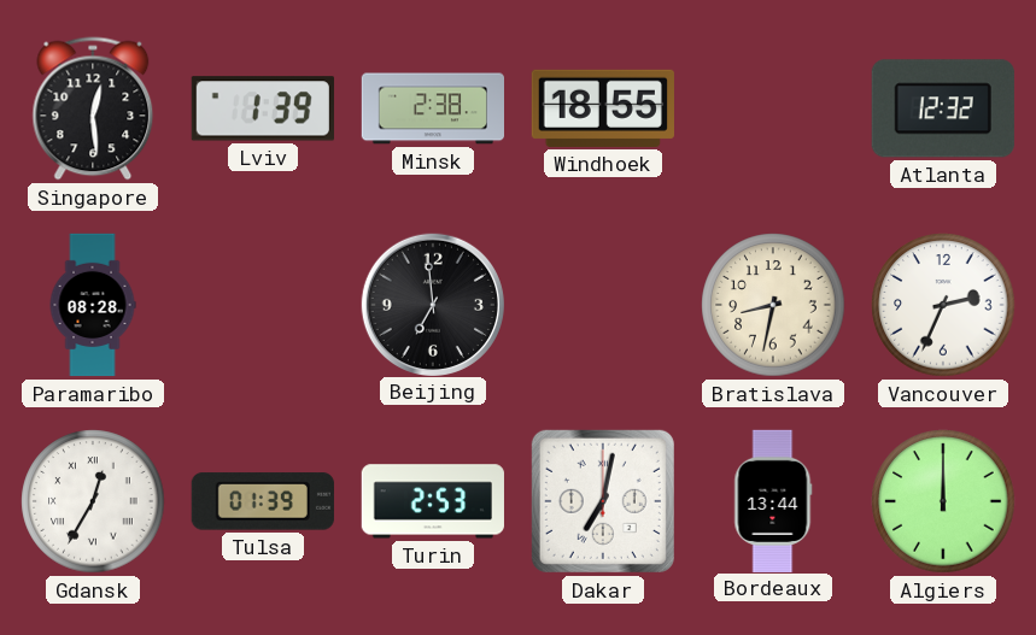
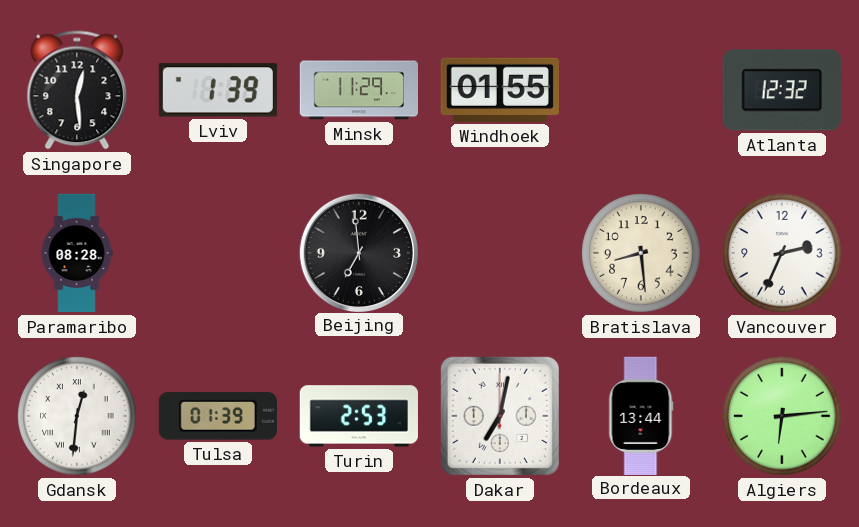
Minsk: 2:38 -> 11:29 (358, 90)
Windhoek: 18:55 -> 01:55 (500, 90)
Bratislava: 8:32 -> 8:29 (641, 253)
Gdansk: 12:35 -> 12:31 (77, 416)
Algiers: 12:00 -> 6:14 (782, 416)
